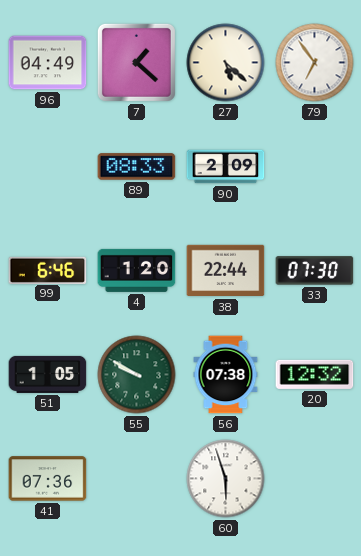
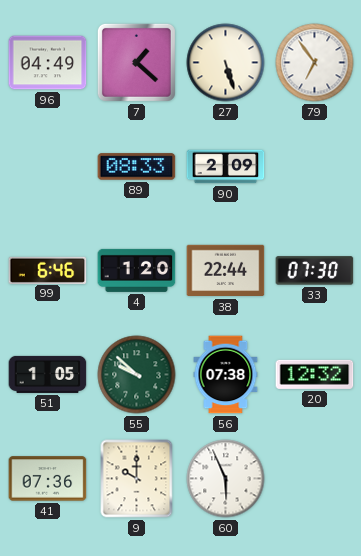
27: 5:22 -> 5:27 (226, 63)
55: 9:50 -> 9:52 (137, 375)
9: none -> 10:00 (137, 479)
60: 5:57 -> 5:56 (226, 479)
